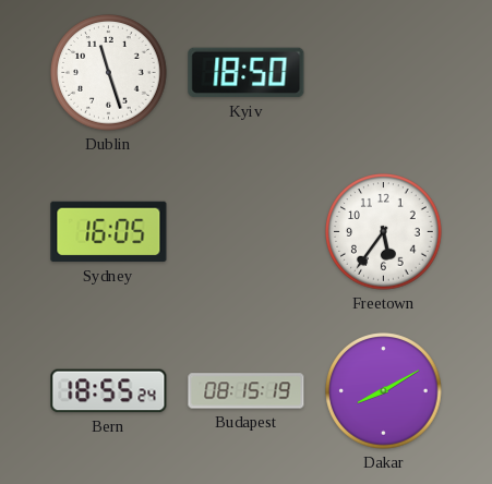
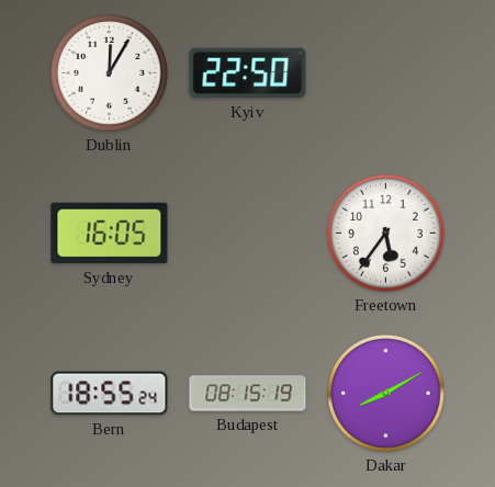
Dublin: 11:27 -> 12:05 (110, 73)
Kyiv: 18:50 -> 22:50 (248, 73)
